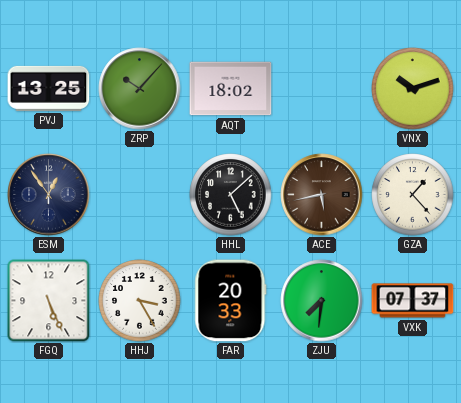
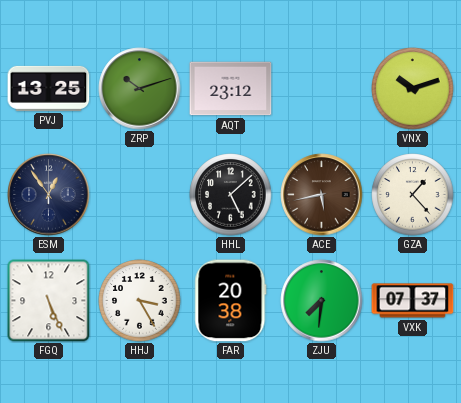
ZRP: 10:07 -> 10:12 (140, 89)
AQT: 18:02 -> 23:12 (231, 89)
FAR: 20:33 -> 20:38 (231, 301)
